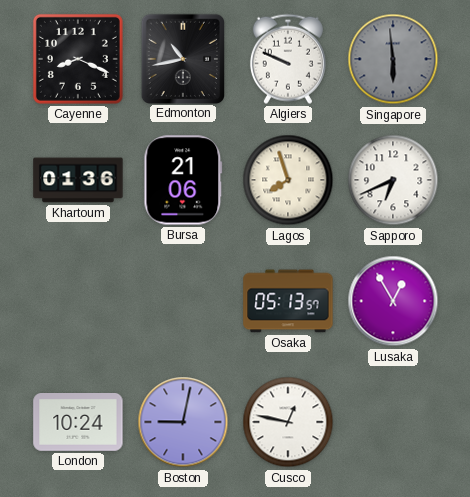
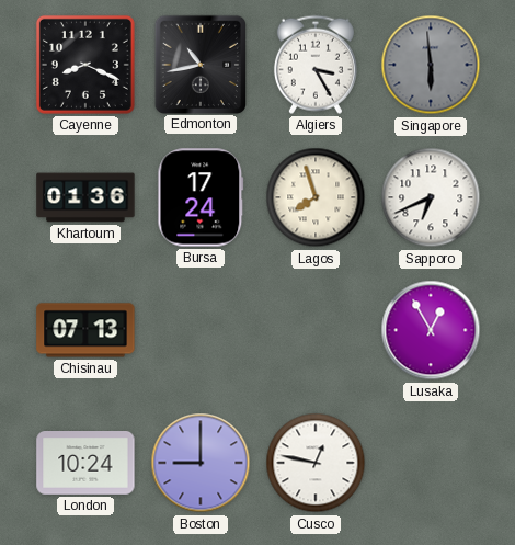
Algiers: 9:49 -> 3:25 (316, 65)
Bursa: 21:06 -> 17:24 (201, 197)
Chisinau: none -> 07:13 (85, 330)
Osaka: 05:13 -> none (288, 301)
Boston: 9:02 -> 9:00 (201, 463)
